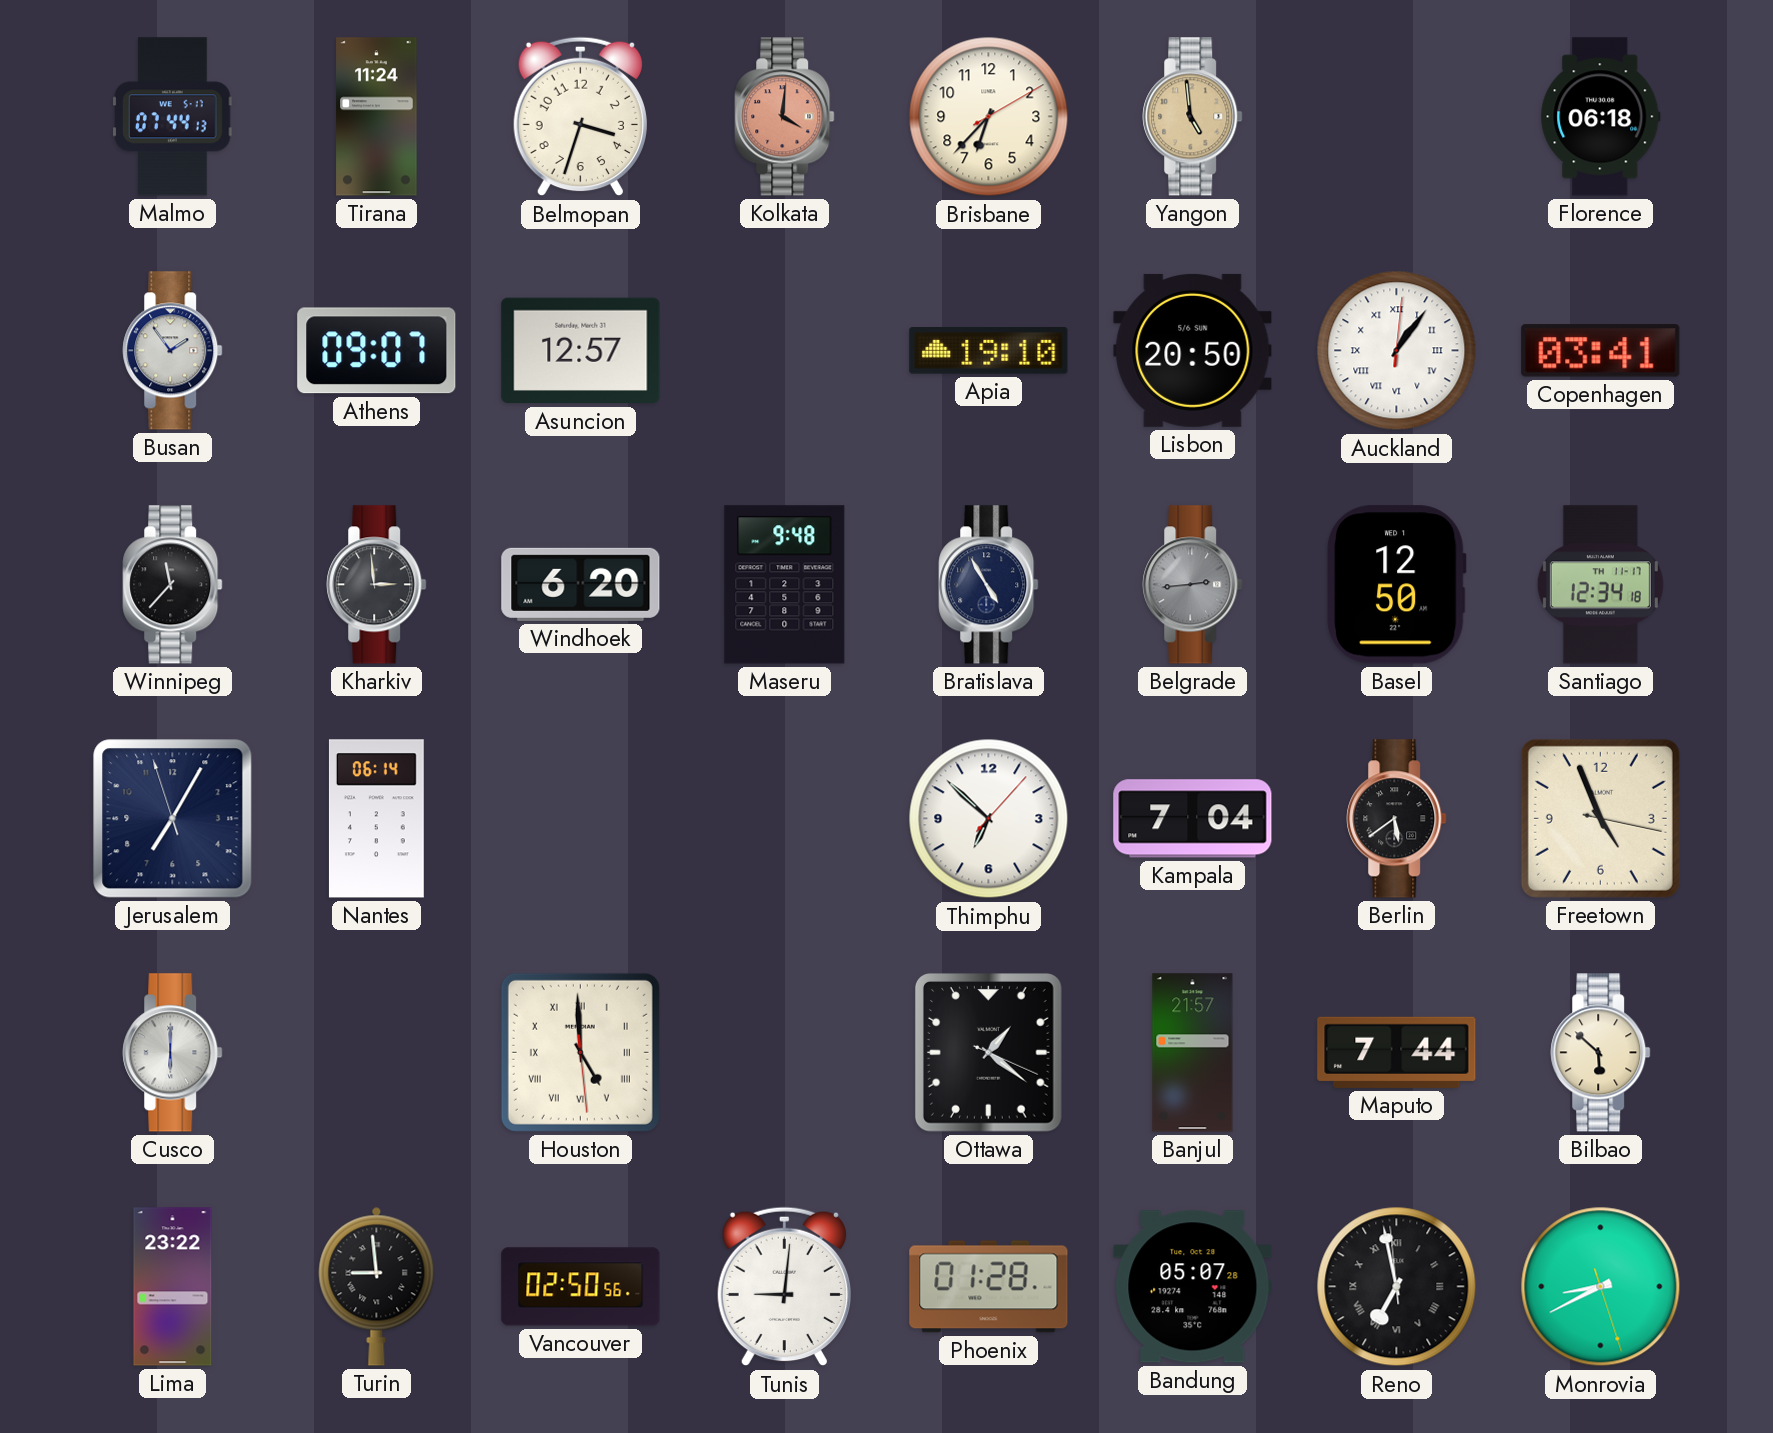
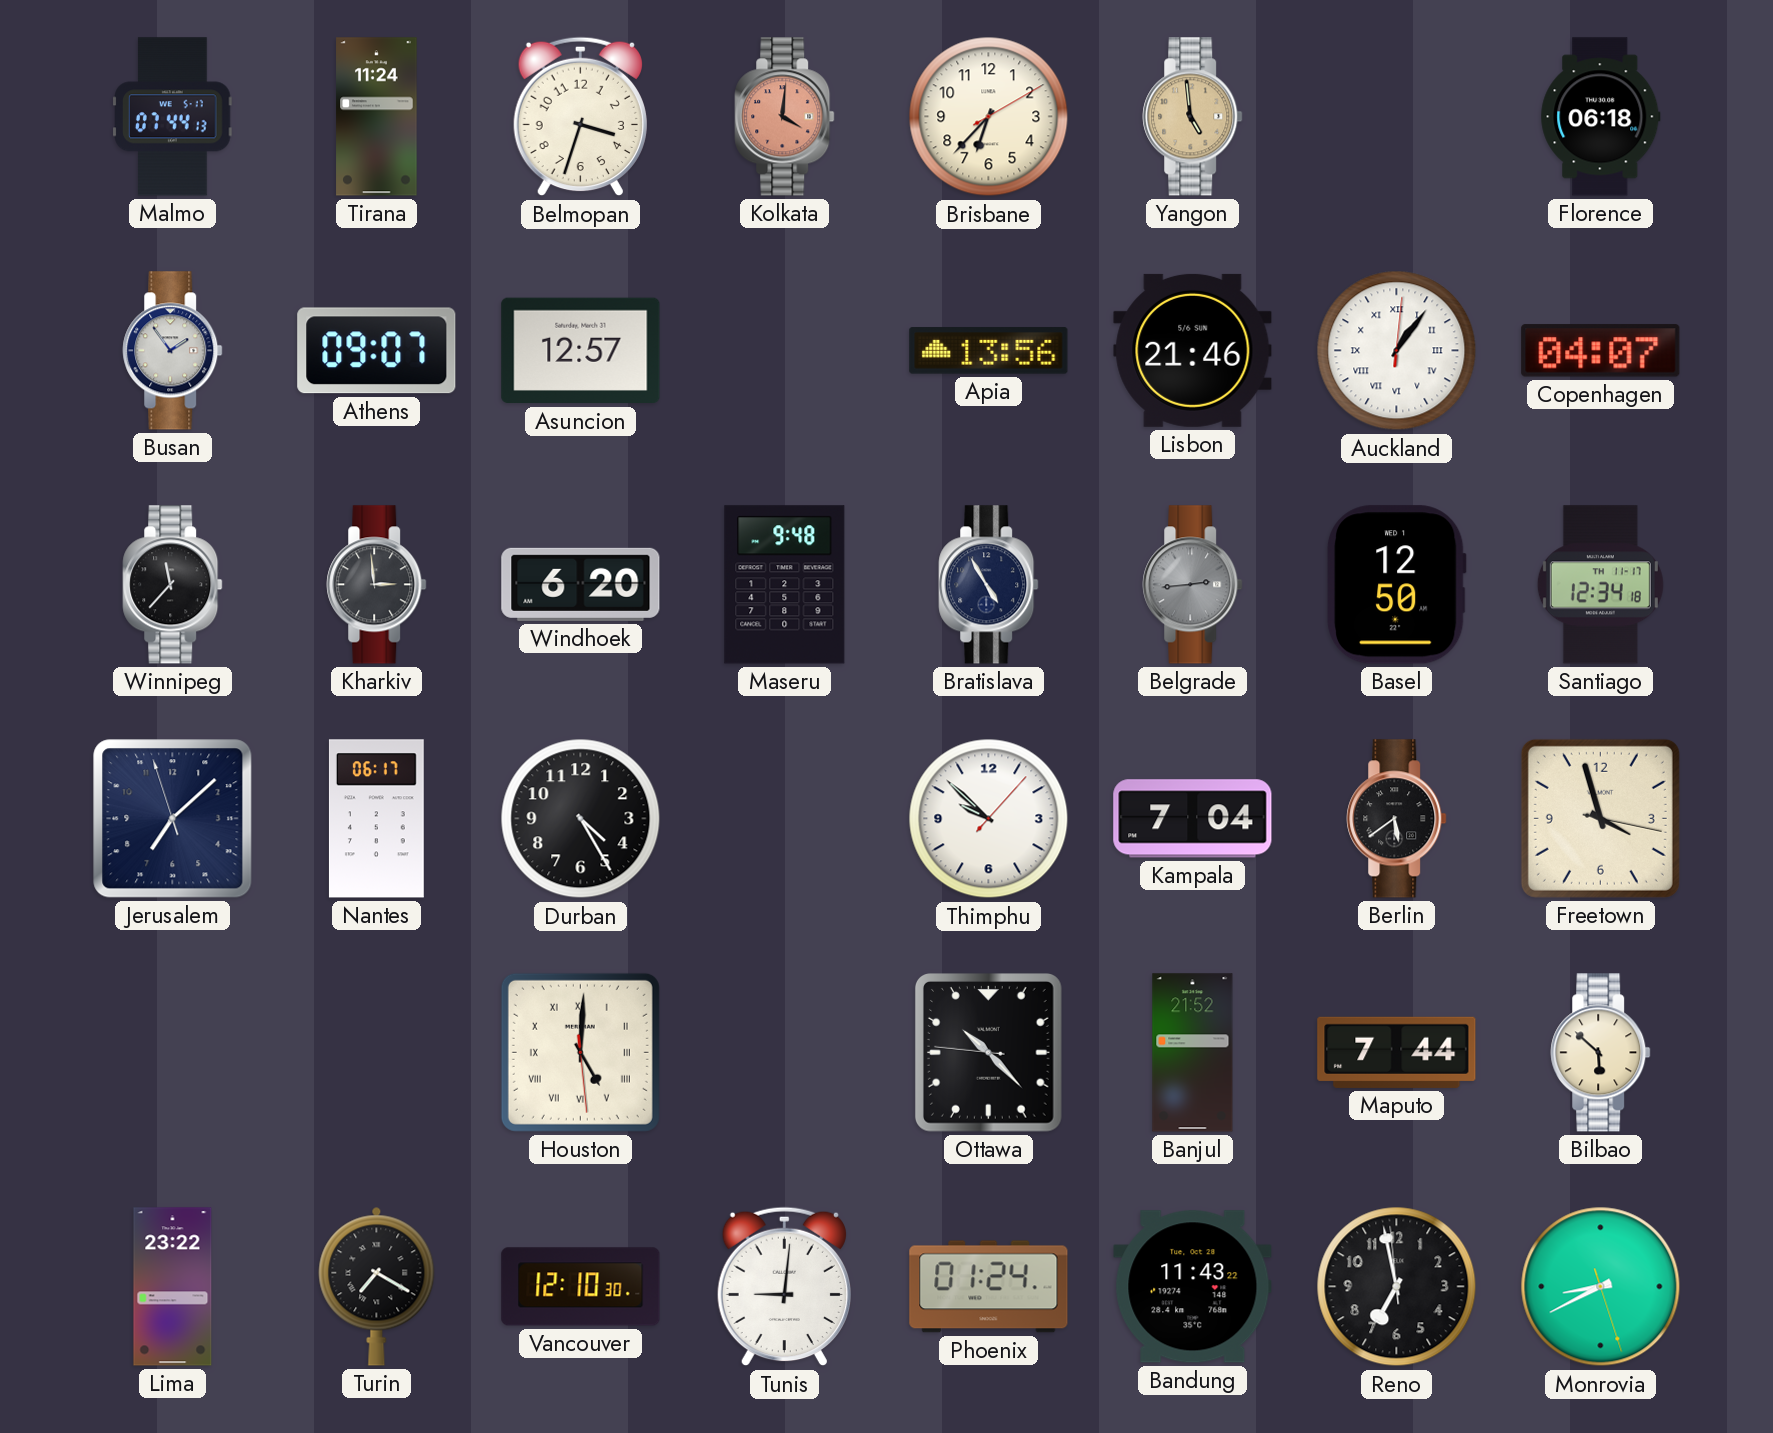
Apia: 19:10 -> 13:56 (989, 351)
Lisbon: 20:50 -> 21:46 (1193, 350)
Copenhagen: 03:41 -> 04:07 (1601, 351)
Jerusalem: 7:04 -> 7:07 (173, 819)
Nantes: 06:14 -> 06:17 (376, 819)
Durban: none -> 4:25 (581, 819)
Thimphu: 6:52 -> 9:52 (989, 819)
Freetown: 4:56 -> 3:57 (1600, 818)
Cusco: 6:00 -> none (173, 1053)
Houston: 4:59 -> 5:00 (580, 1052)
Ottawa: 1:21 -> 10:22 (988, 1053)
Banjul: 21:57 -> 21:52 (1193, 1053)
Turin: 8:59 -> 7:20 (377, 1286)
Vancouver: 02:50 -> 12:10 (581, 1287)
Phoenix: 01:28 -> 01:24 (989, 1287)
Bandung: 05:07 -> 11:43 (1193, 1287)
Reno numerals: Roman -> Arabic (1397, 1287)
